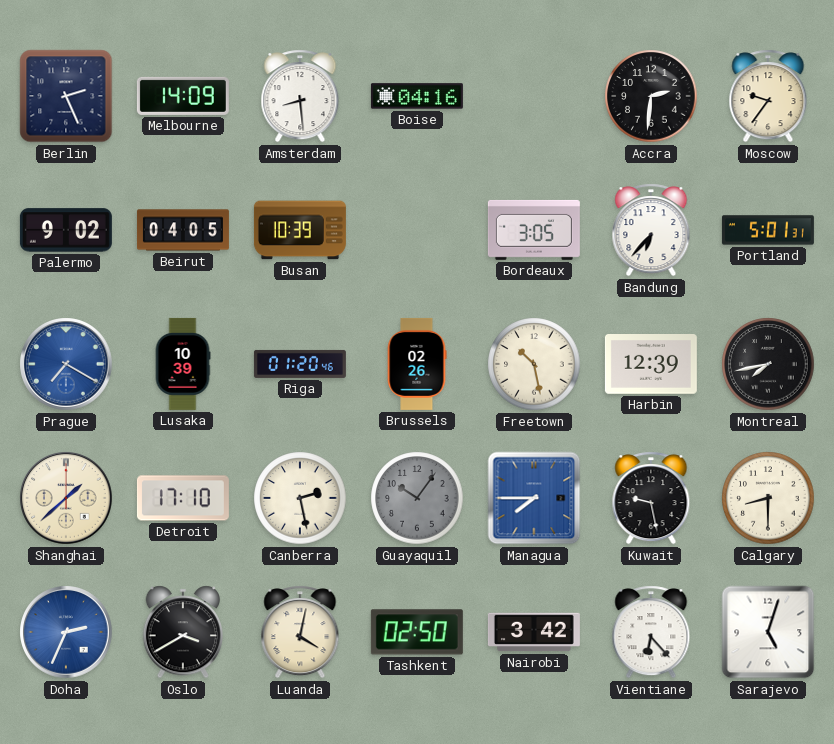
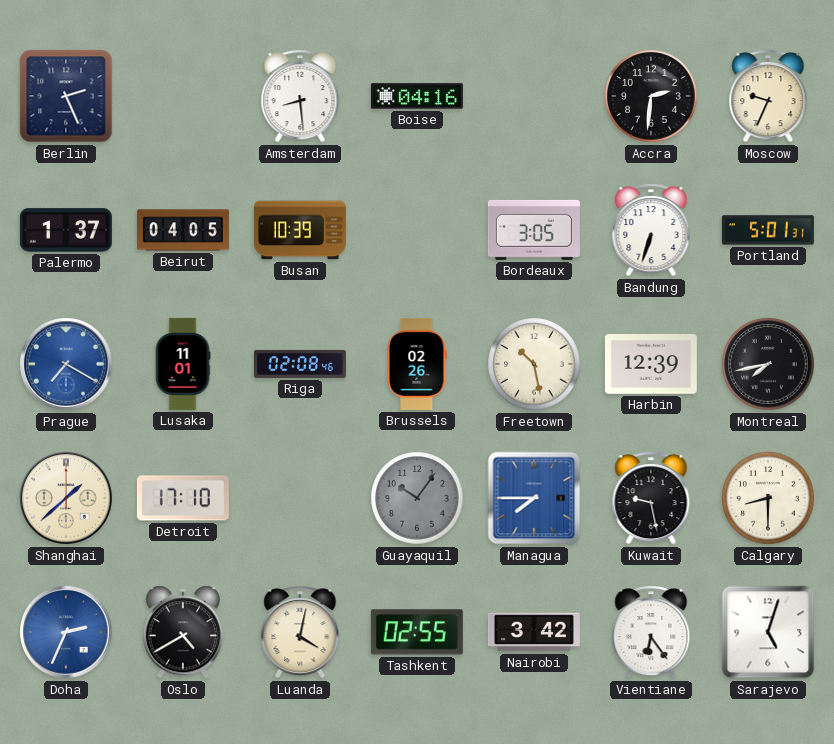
Melbourne: 14:09 -> none (183, 96)
Moscow: 9:36 -> 9:34 (768, 96)
Palermo: 9:02 -> 1:37 (66, 230)
Bandung: 6:37 -> 6:33 (651, 230)
Lusaka: 10:39 -> 11:01 (183, 364)
Riga: 01:20 -> 02:08 (300, 364)
Canberra: 2:28 -> none (300, 498)
Oslo: 3:40 -> 4:40 (183, 632)
Tashkent: 02:50 -> 02:55 (417, 632)
Vientiane: 6:23 -> 6:24 (651, 632)
